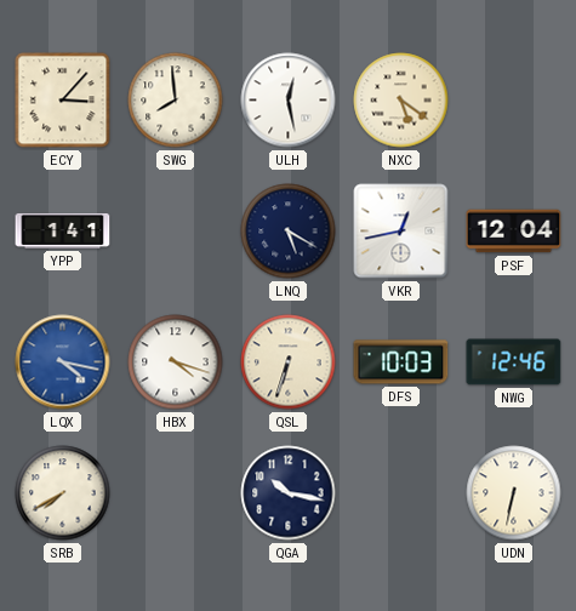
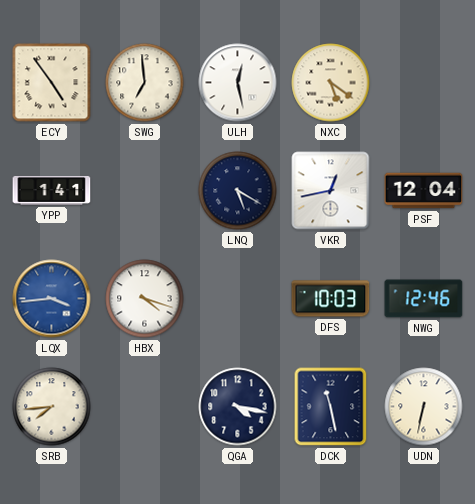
ECY: 3:07 -> 4:54 (52, 83)
SWG: 7:59 -> 6:59 (145, 83)
LQX: 4:17 -> 3:44 (52, 299)
QSL: 6:33 -> none (289, 362)
SRB: 7:40 -> 7:44 (52, 407)
QGA: 10:17 -> 4:17 (238, 407)
DCK: none -> 11:28 (331, 407)
